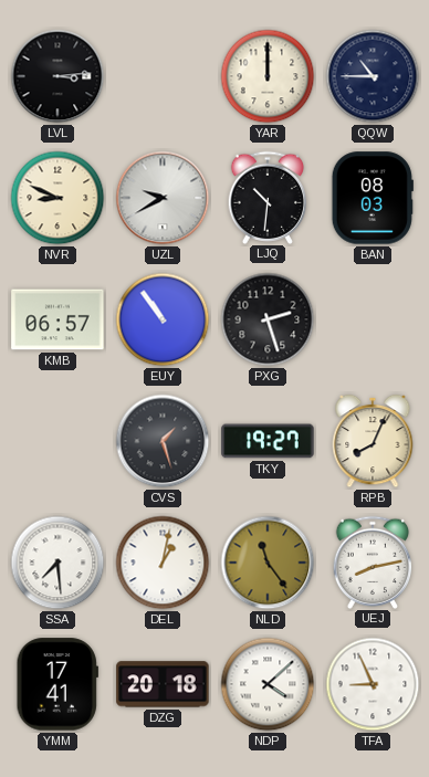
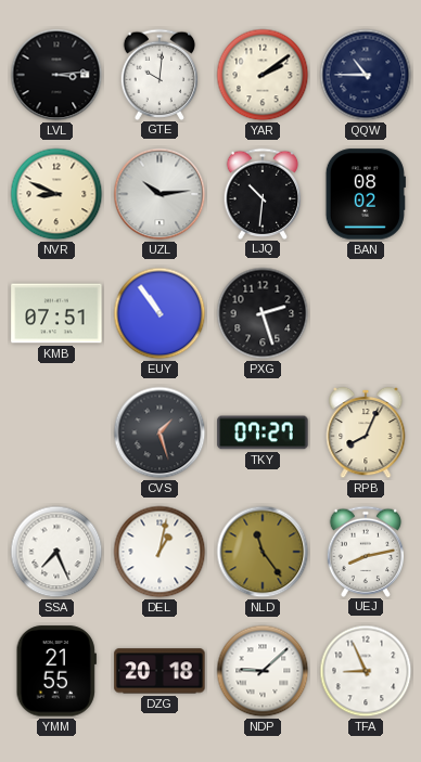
GTE: none -> 10:01 (160, 74)
YAR: 12:00 -> 2:09 (263, 75)
UZL: 9:40 -> 10:14 (160, 194)
BAN: 08:03 -> 08:02 (366, 194)
KMB: 06:57 -> 07:51 (56, 313)
TKY: 19:27 -> 07:27 (263, 432)
SSA: 7:29 -> 7:26 (56, 552)
YMM: 17:41 -> 21:55 (56, 671)
NDP: 4:08 -> 9:08 (263, 671)
